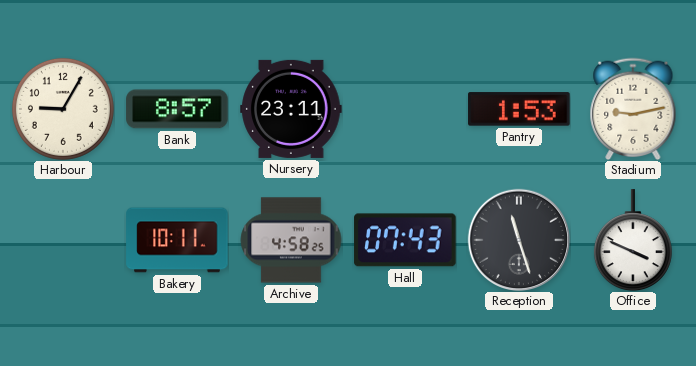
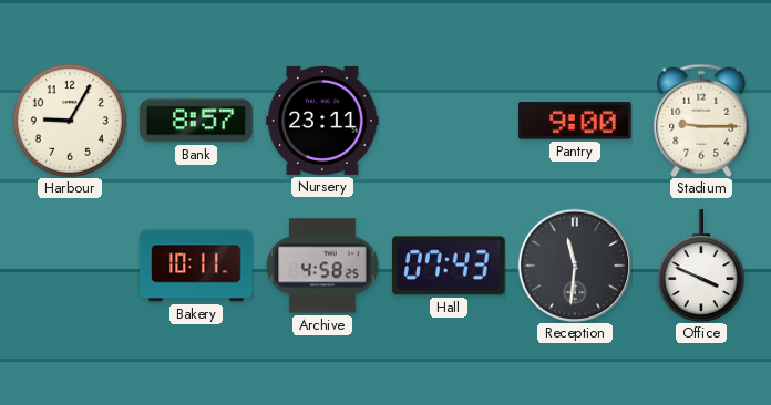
Pantry: 1:53 -> 9:00 (575, 121)
Stadium: 9:13 -> 9:15 (701, 121)
Reception: 11:27 -> 11:31 (574, 264)
